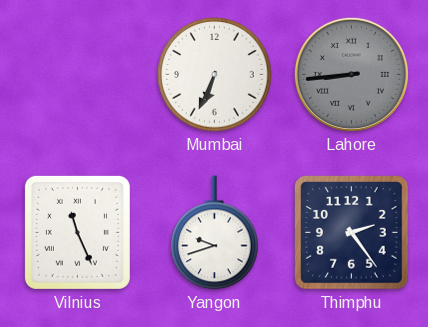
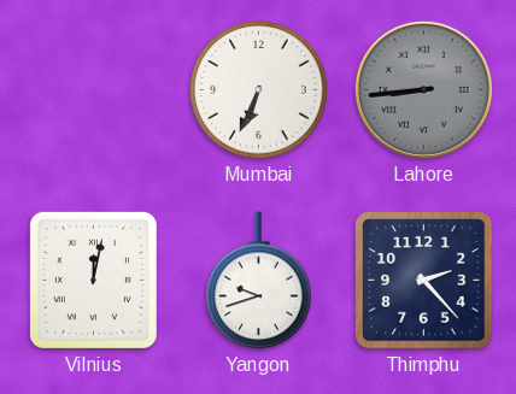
Vilnius: 11:26 -> 12:02 (93, 280)
Thimphu: 2:24 -> 2:23 (424, 281)
